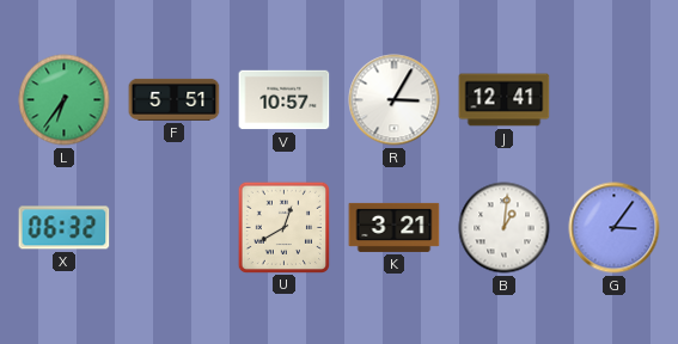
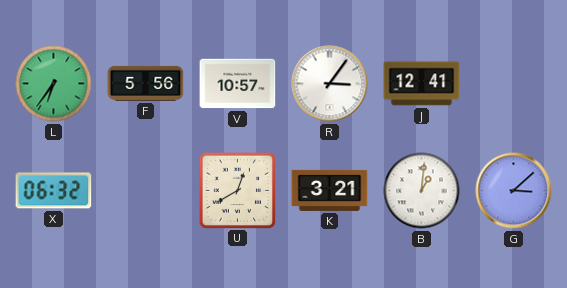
F: 5:51 -> 5:56 (146, 83)
R: 3:05 -> 3:06 (330, 84)
G: 3:06 -> 3:08 (514, 191)
